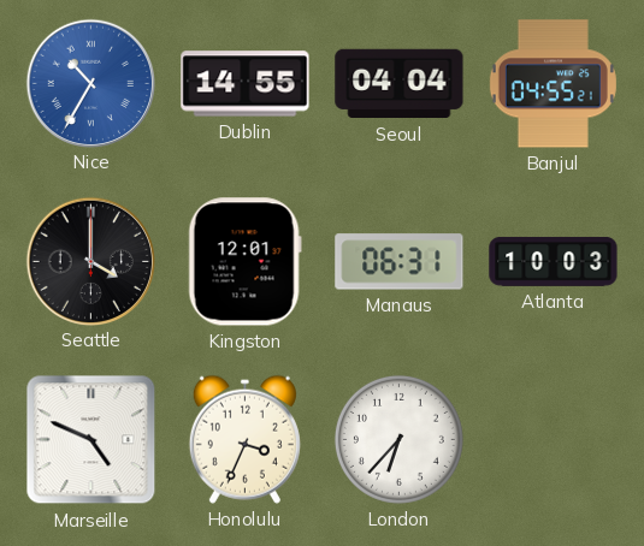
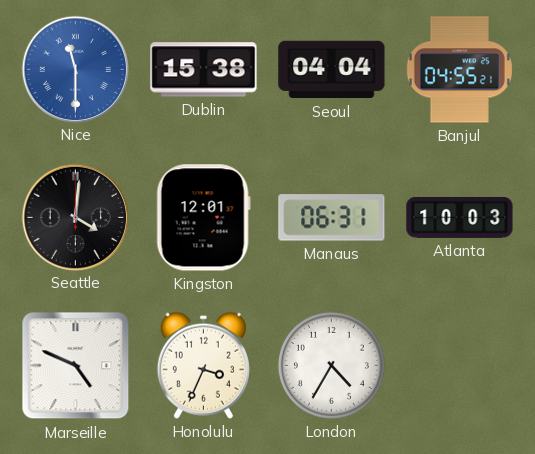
Nice: 10:35 -> 11:30 (75, 69)
Dublin: 14:55 -> 15:38 (204, 70)
Seattle: 4:00 -> 4:01 (75, 217)
London: 6:37 -> 4:35 (331, 365)
